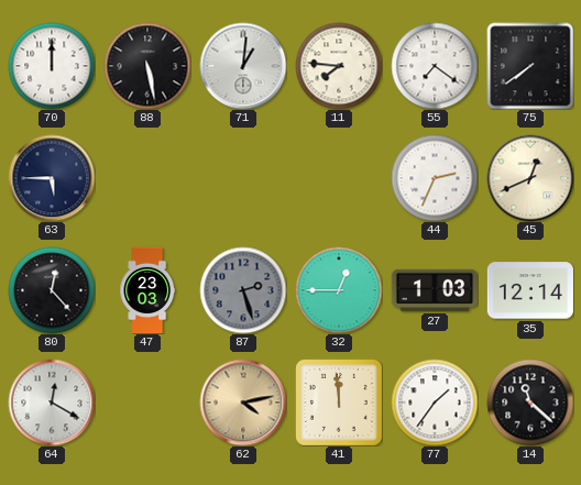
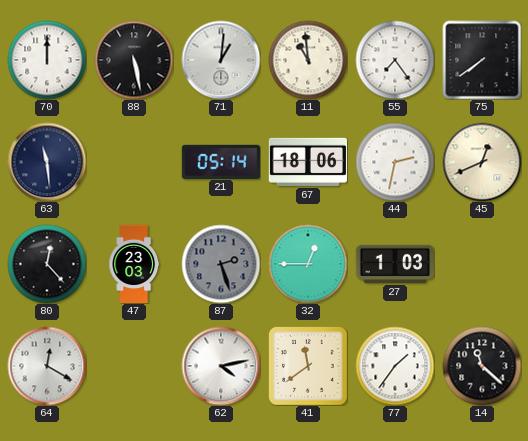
11: 7:46 -> 10:59 (308, 60)
55: 7:21 -> 7:24 (395, 60)
63: 5:45 -> 11:29 (47, 162)
21: none -> 05:14 (220, 161)
67: none -> 18:06 (307, 162)
44: 2:34 -> 2:32 (395, 162)
35: 12:14 -> none (529, 290)
62 dial: champagne -> white (221, 366)
41: 11:59 -> 11:39 (308, 366)
